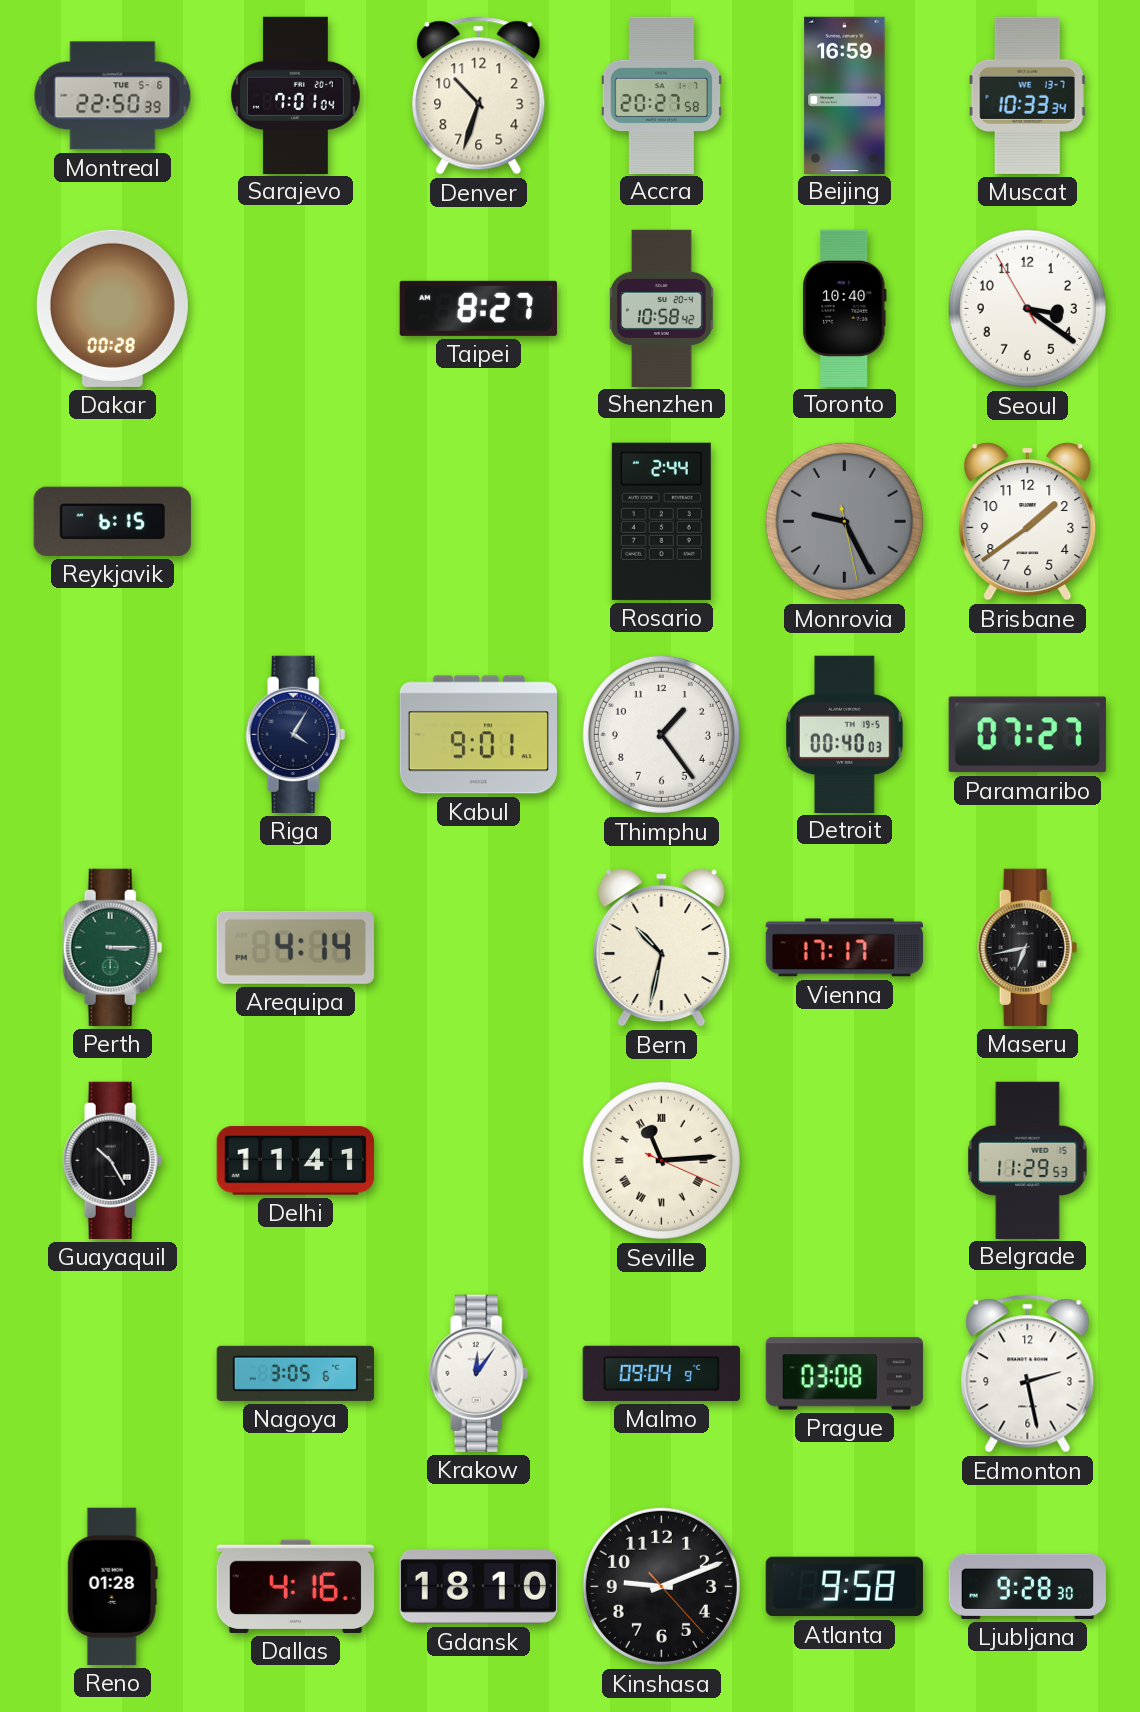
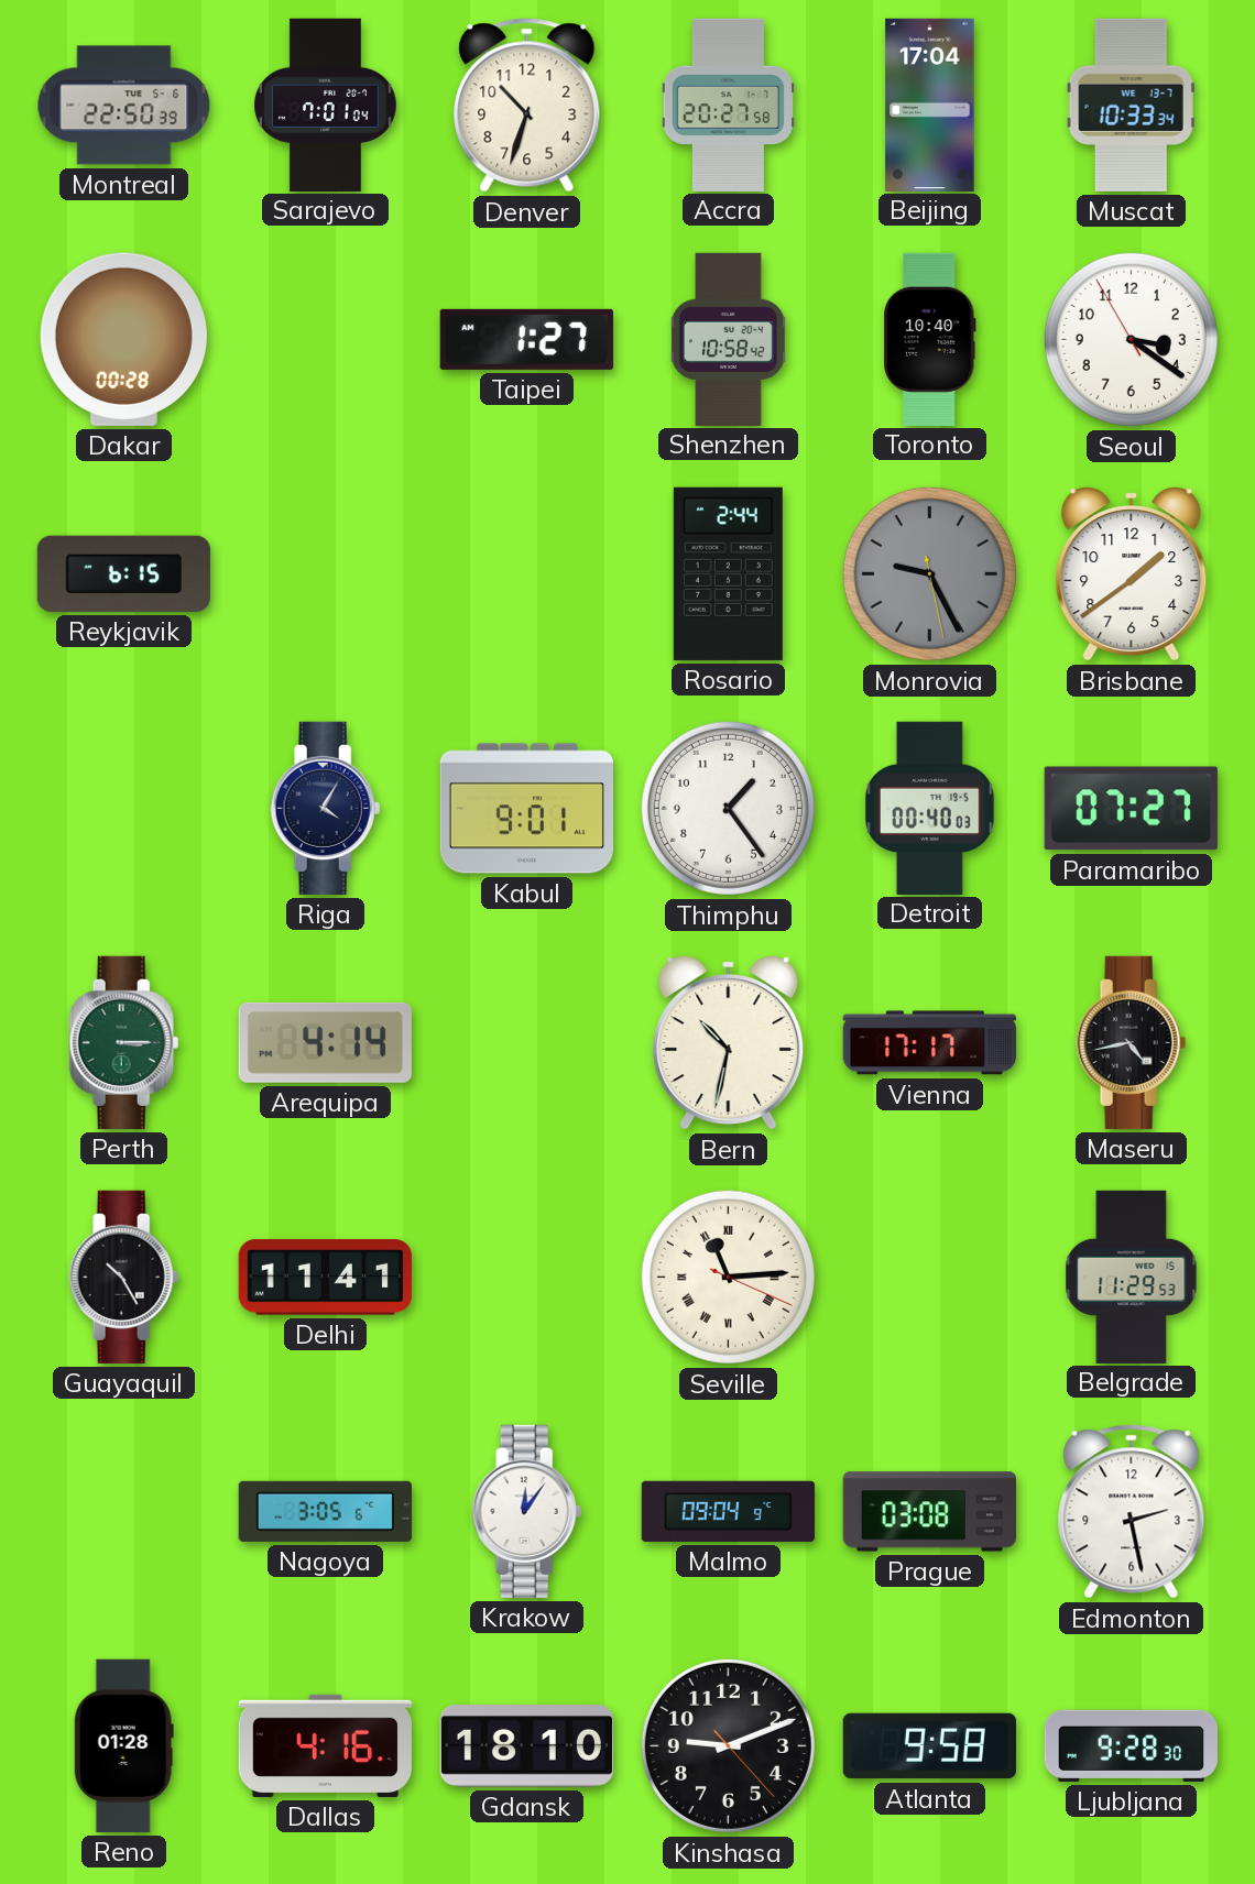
Beijing: 16:59 -> 17:04 (930, 105)
Taipei: 8:27 -> 1:27 (526, 339)
Maseru: 6:43 -> 4:43 (1132, 1042)
